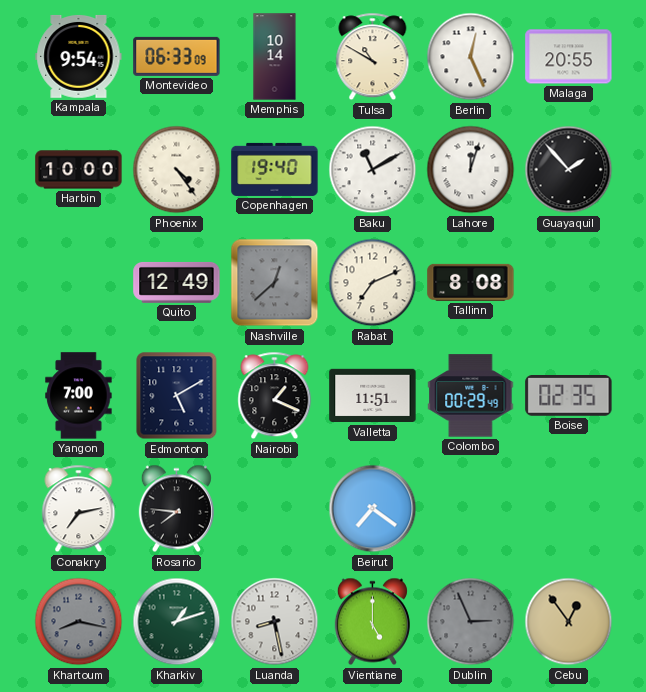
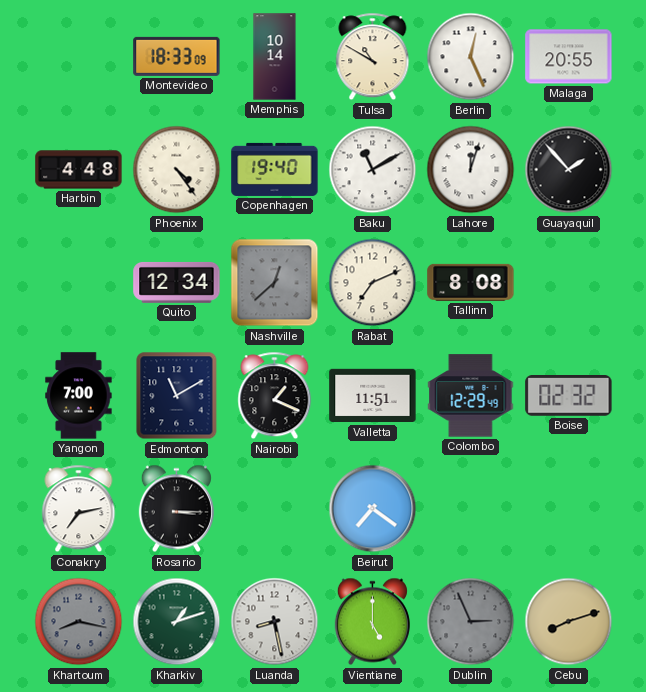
Kampala: 9:54 -> none (79, 56)
Montevideo: 06:33 -> 18:33 (177, 56)
Harbin: 10:00 -> 4:48 (79, 170)
Quito: 12:49 -> 12:34 (177, 282)
Edmonton: 5:10 -> 11:10 (177, 396)
Colombo: 00:29 -> 12:29 (471, 396)
Boise: 02:35 -> 02:32 (569, 396)
Rosario: 7:46 -> 3:15 (176, 509)
Cebu: 12:54 -> 8:12 (569, 622)
